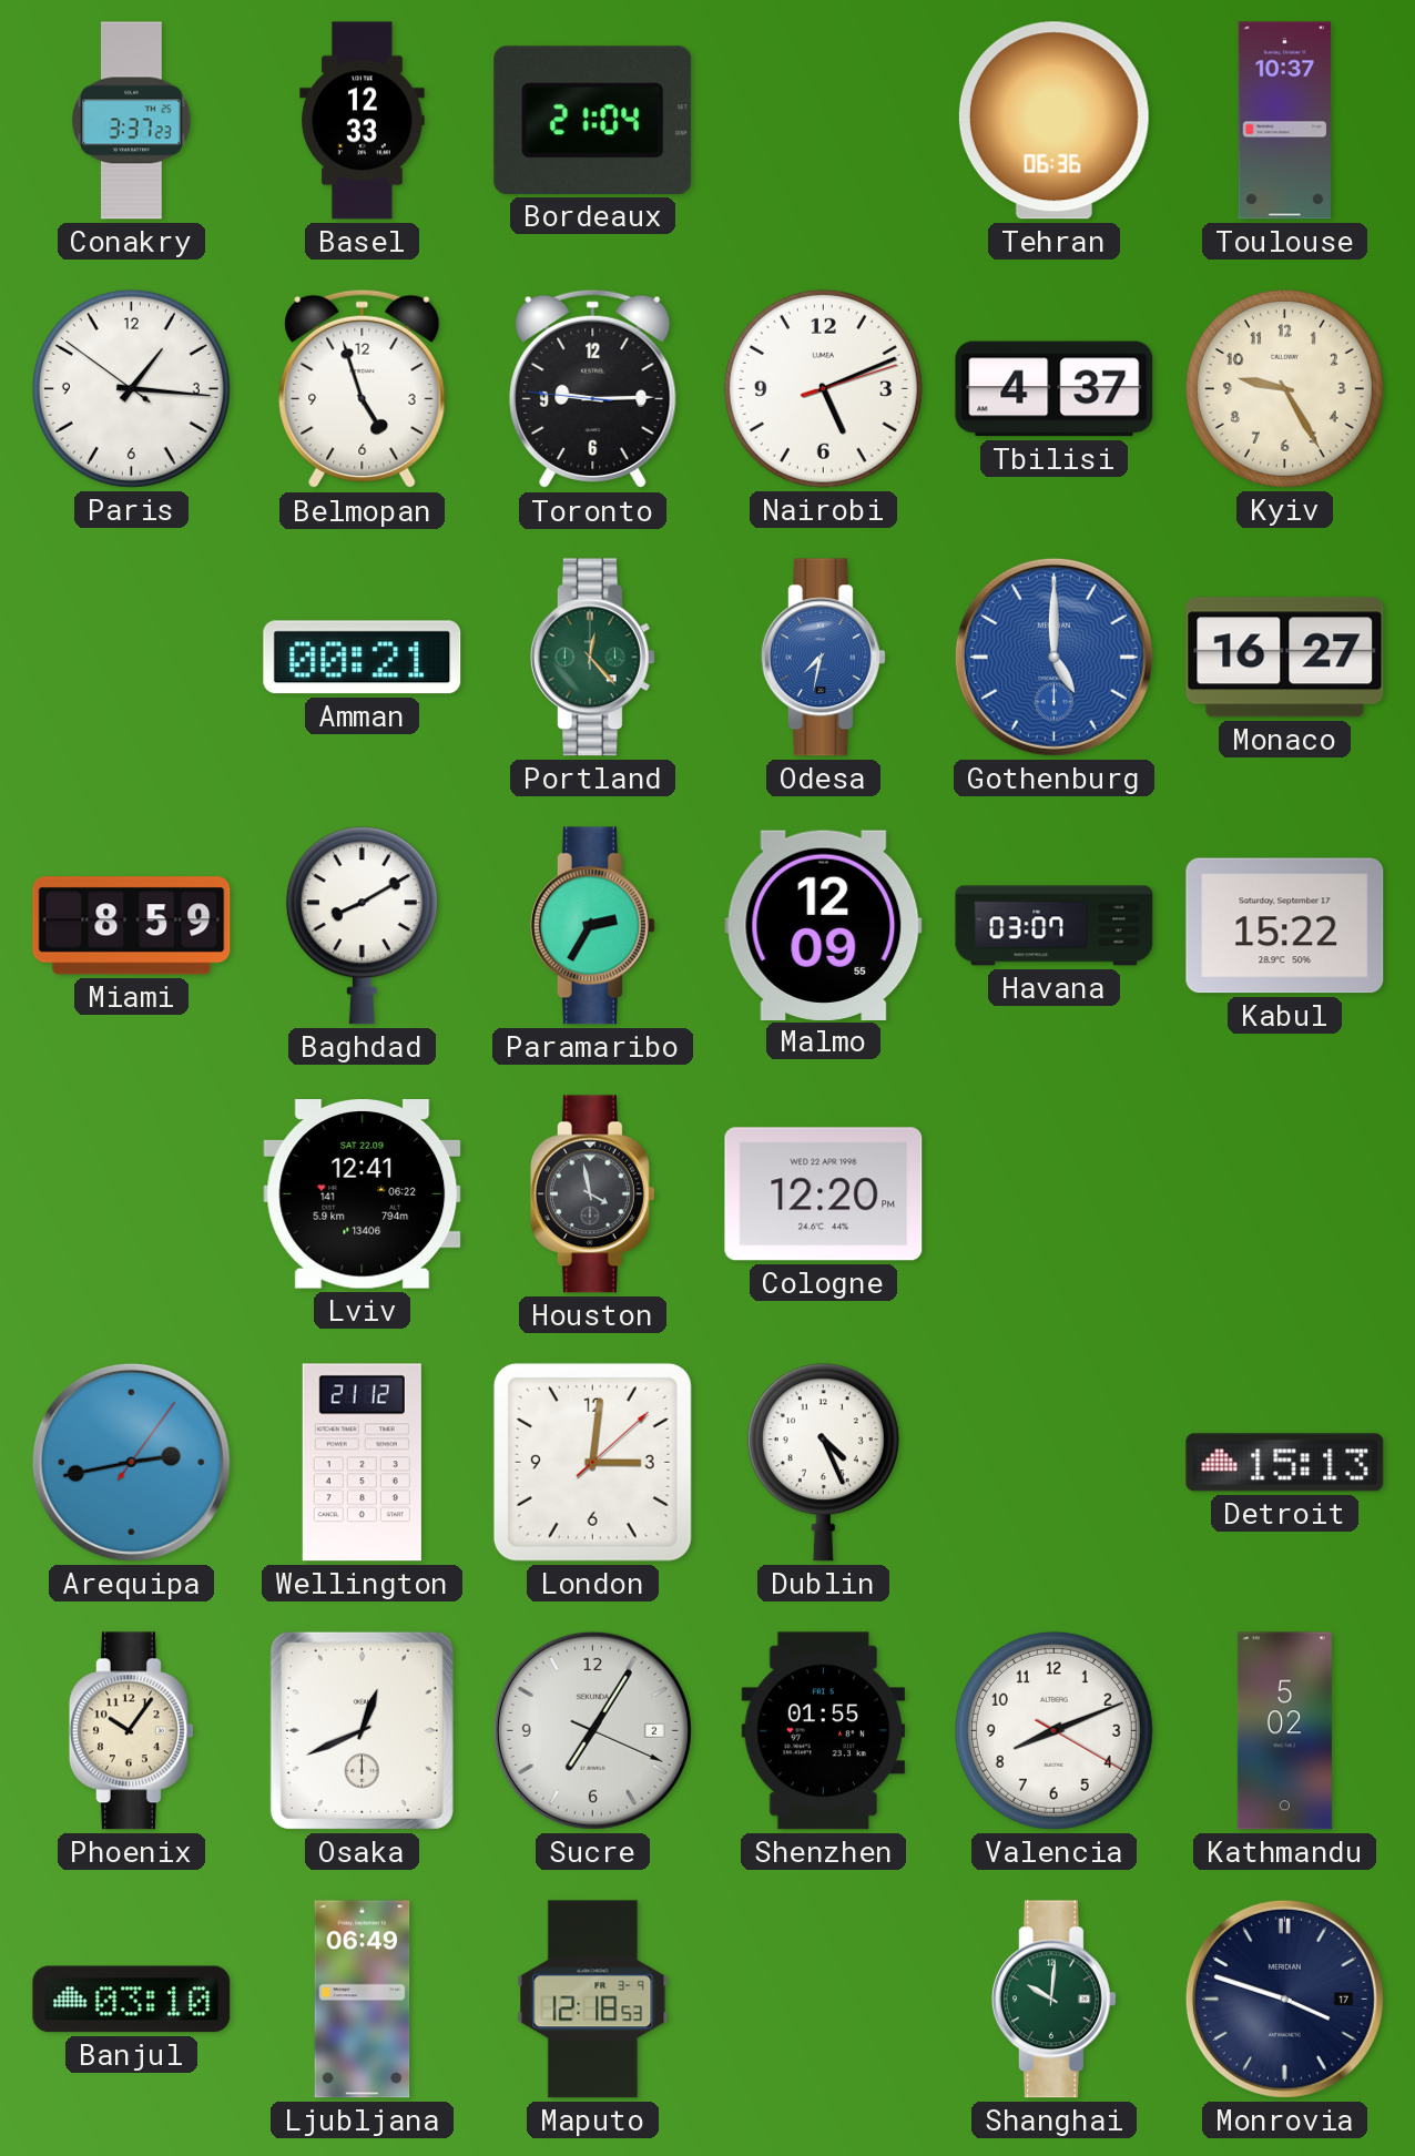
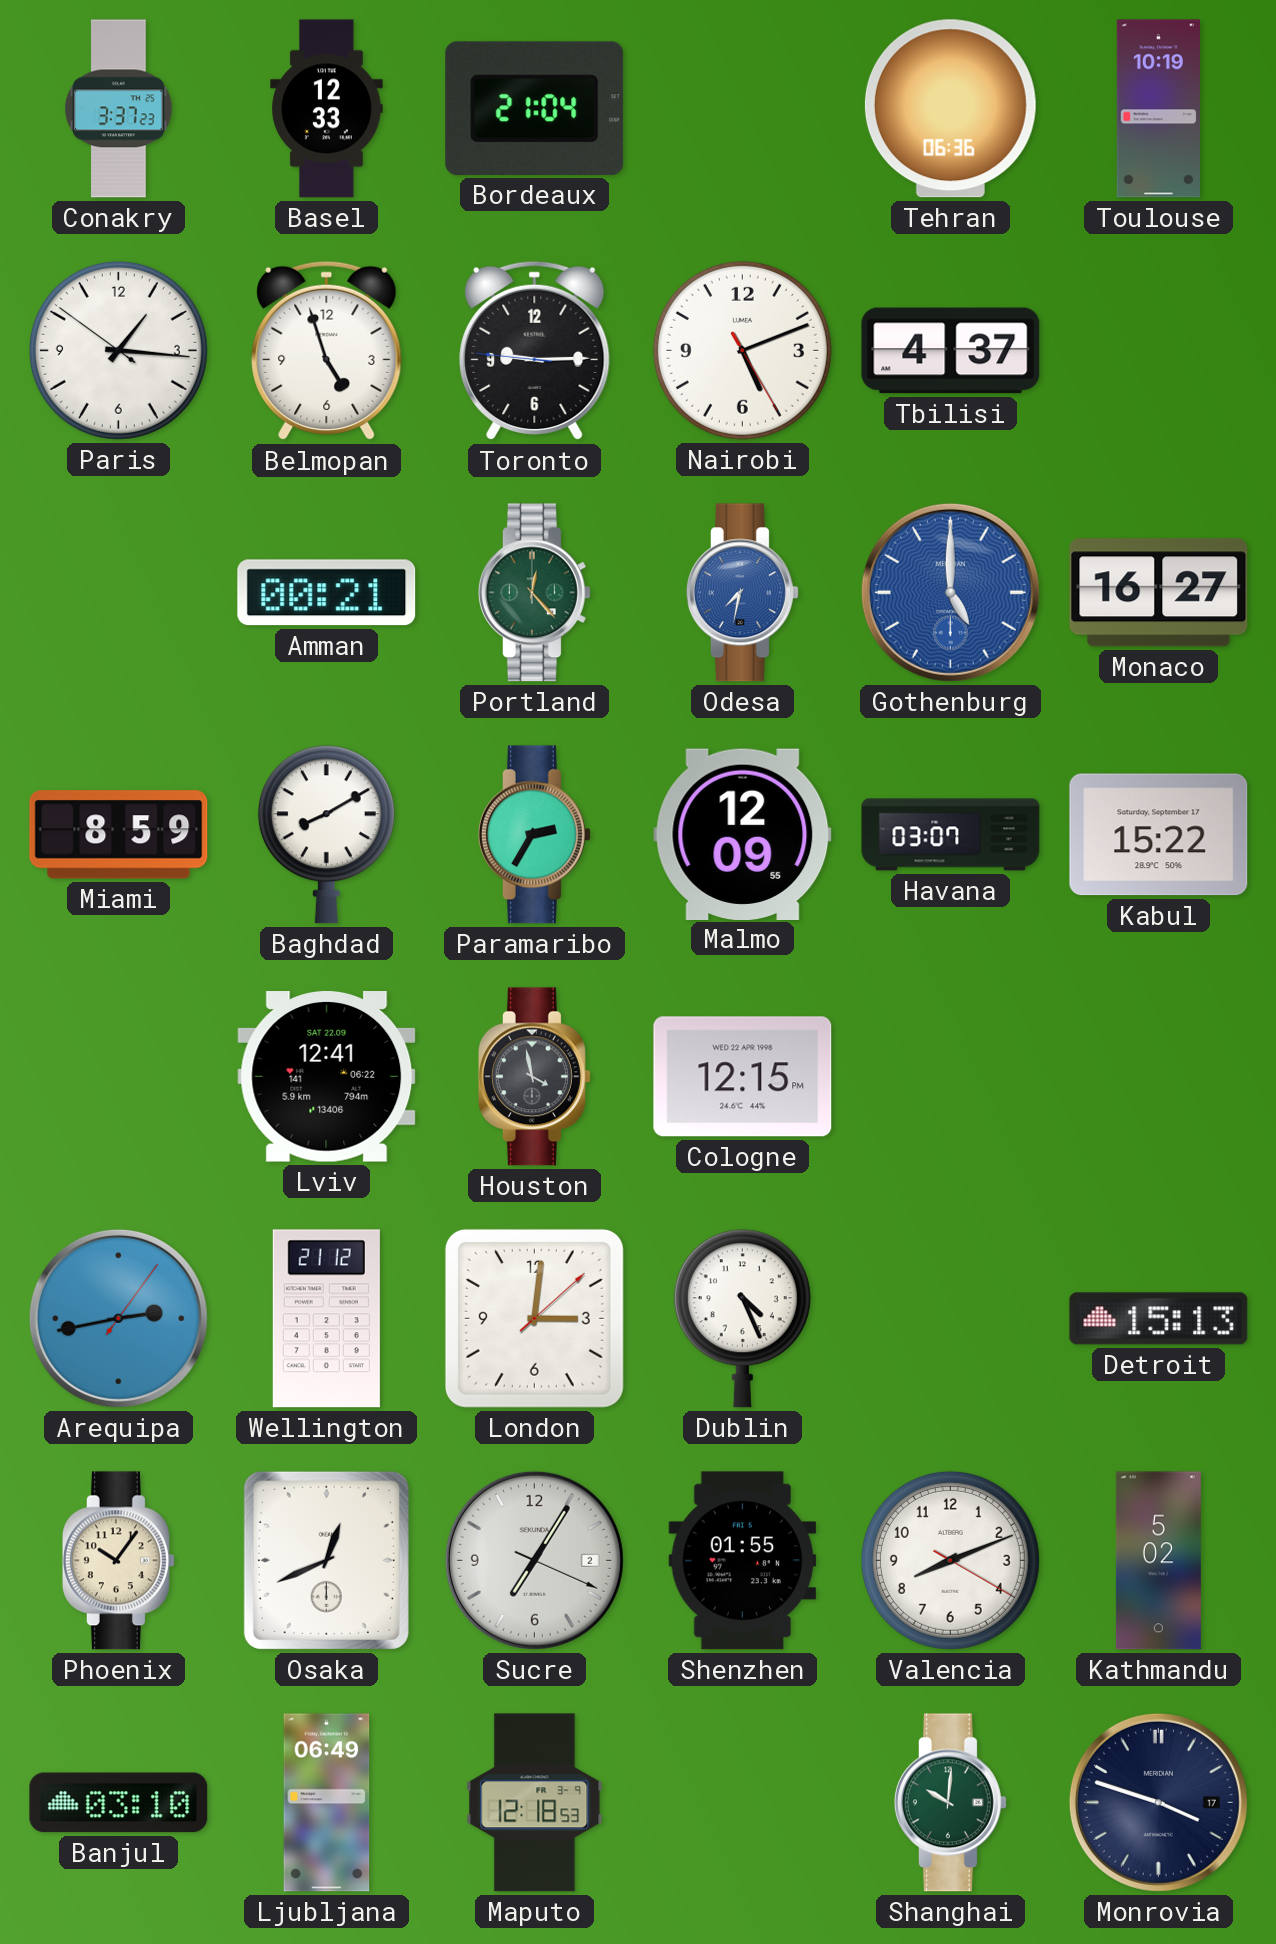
Toulouse: 10:37 -> 10:19 (1158, 109)
Nairobi: 5:11:12 -> 5:11:25 (742, 350)
Kyiv: 9:25 -> none (1284, 388)
Cologne: 12:20 -> 12:15 (743, 1077)
